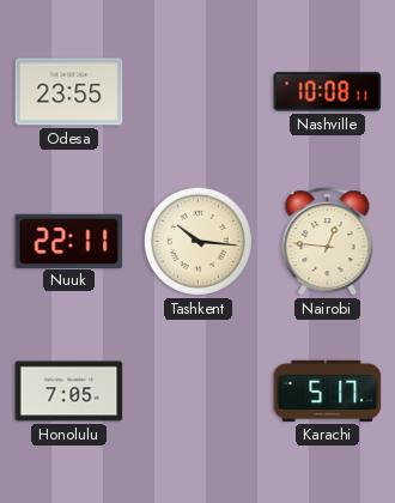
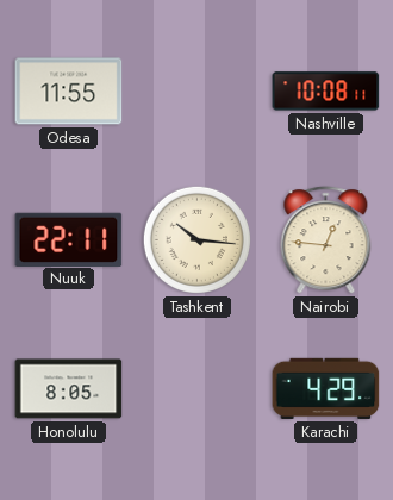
Odesa: 23:55 -> 11:55 (69, 92)
Honolulu: 7:05 -> 8:05 (69, 389)
Karachi: 5:17 -> 4:29 (326, 388)
